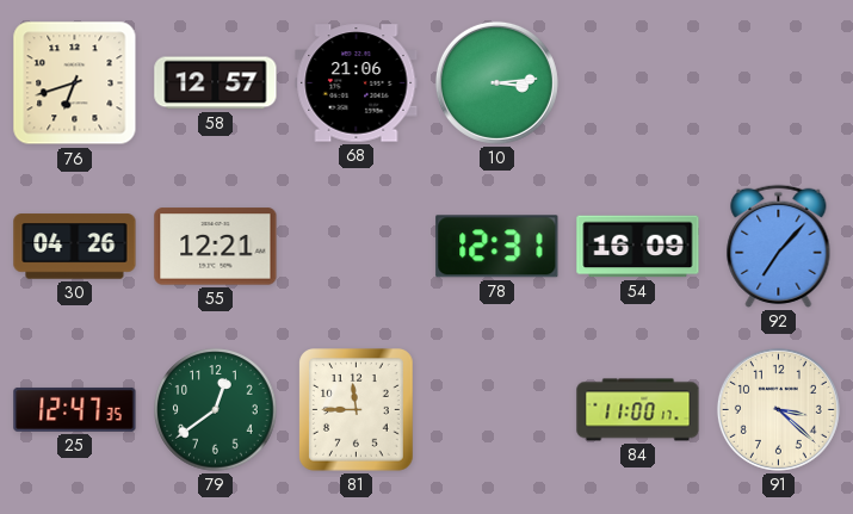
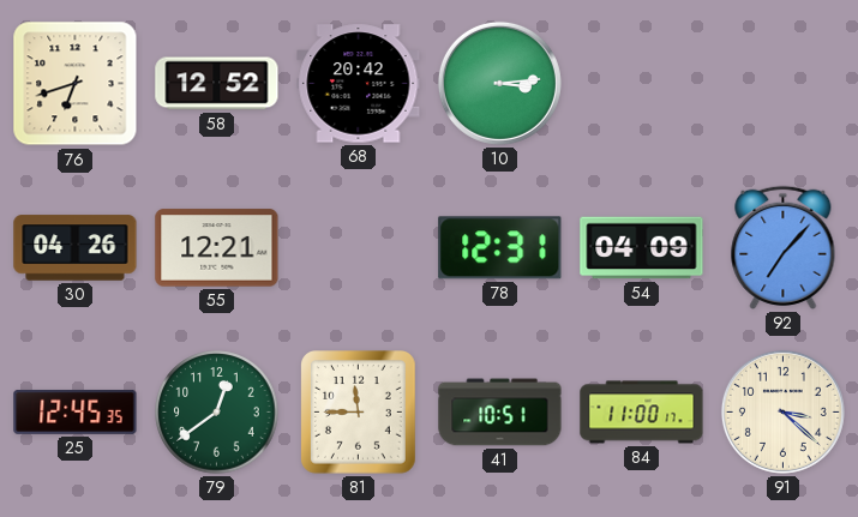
58: 12:57 -> 12:52 (217, 84)
68: 21:06 -> 20:42 (359, 84)
54: 16:09 -> 04:09 (642, 248)
25: 12:47 -> 12:45 (76, 411)
41: none -> 10:51 (500, 413)
